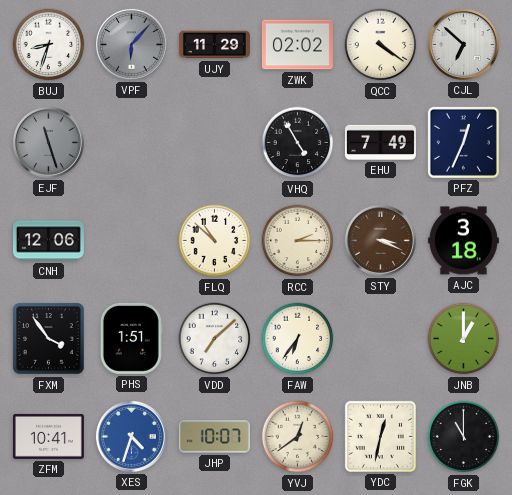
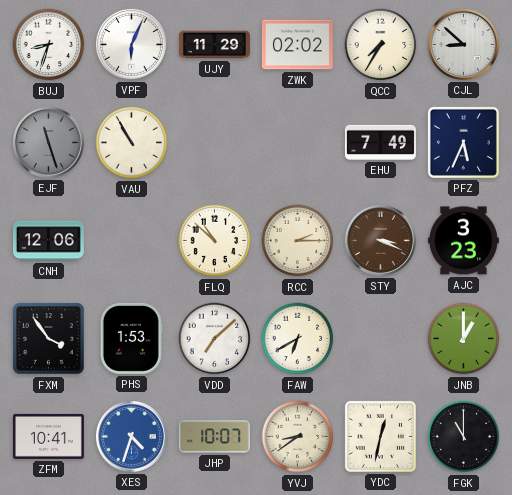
VPF: 6:07 -> 6:04 (131, 44)
VPF dial: grey -> white (131, 44)
QCC: 4:21 -> 7:35 (381, 45)
CJL: 6:52 -> 8:52 (463, 44)
VAU: none -> 10:55 (132, 143)
VHQ: 4:55 -> none (298, 143)
PFZ: 12:34 -> 5:34 (463, 142)
AJC: 3:18 -> 3:23 (463, 241)
PHS: 1:51 -> 1:53 (131, 338)
FAW: 6:36 -> 6:40 (298, 339)
YVJ: 12:39 -> 8:39 (298, 437)
